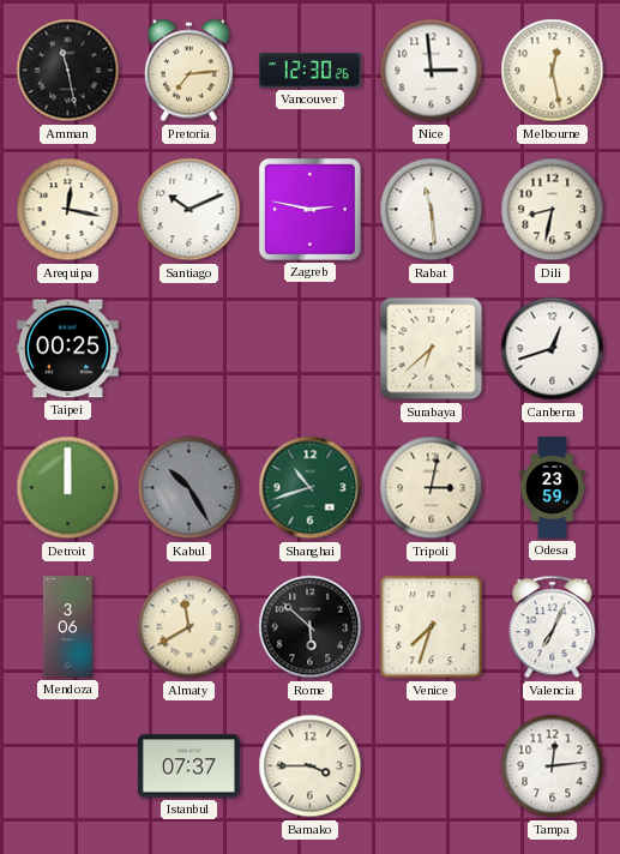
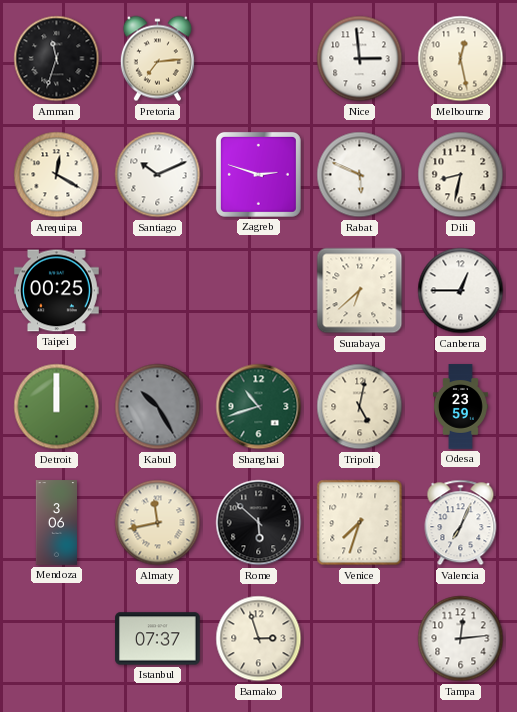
Amman: 11:28 -> 11:33 (57, 59)
Vancouver: 12:30 -> none (311, 70)
Arequipa: 12:17 -> 12:20 (57, 175)
Zagreb: 2:47 -> 2:48 (258, 174)
Rabat: 11:29 -> 5:49 (360, 175)
Canberra: 12:42 -> 12:45 (461, 291)
Tripoli: 3:02 -> 5:02 (360, 407)
Almaty: 11:40 -> 11:43 (158, 523)
Bamako: 3:45 -> 2:57 (259, 639)
